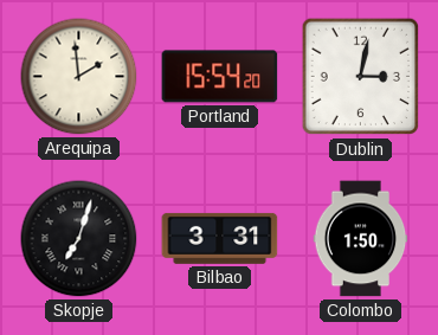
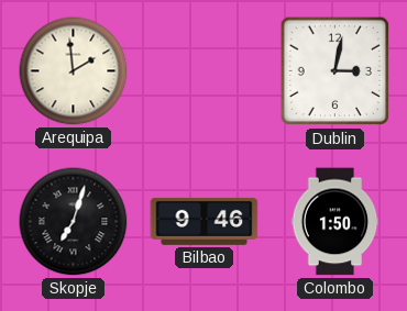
Portland: 15:54 -> none (220, 77)
Bilbao: 3:31 -> 9:46 (205, 221)
